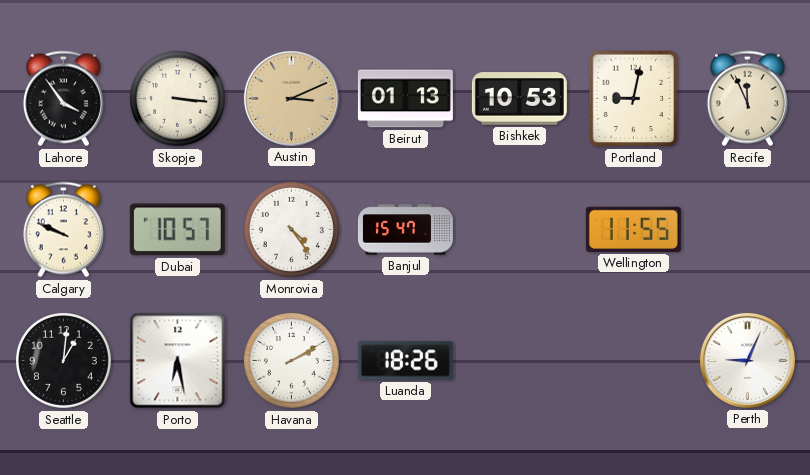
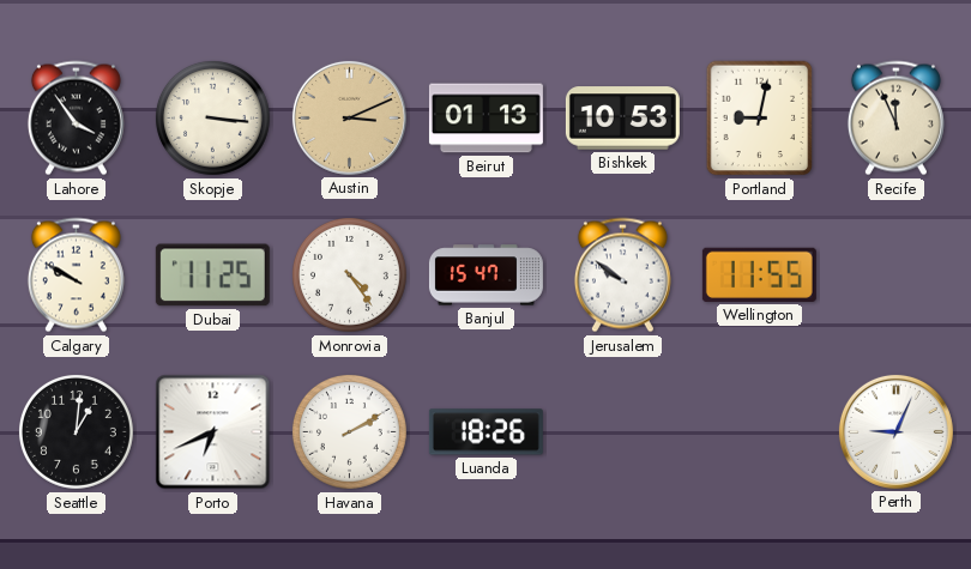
Calgary: 9:49 -> 9:50 (76, 276)
Dubai: 10:57 -> 11:25 (212, 276)
Jerusalem: none -> 9:51 (622, 276)
Porto: 6:28 -> 6:41 (213, 432)
